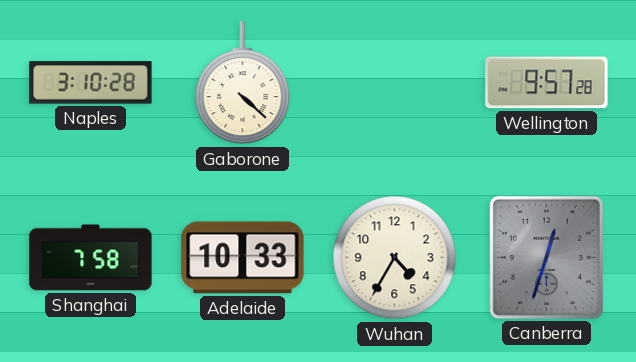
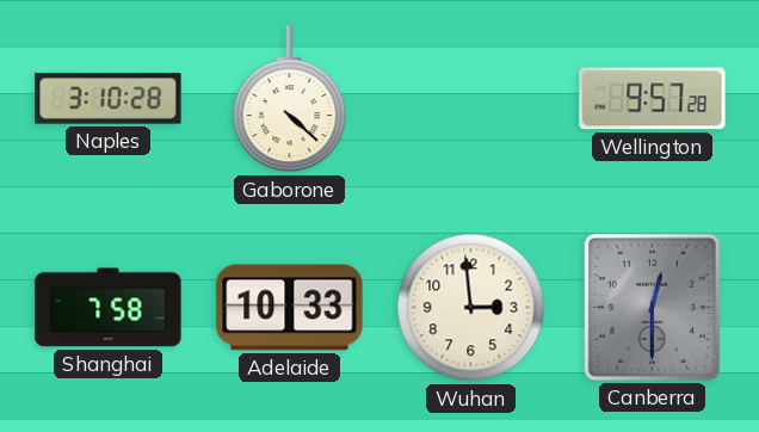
Wuhan: 4:35 -> 2:59 (471, 308)
Canberra: 12:33 -> 12:30 (652, 307)
